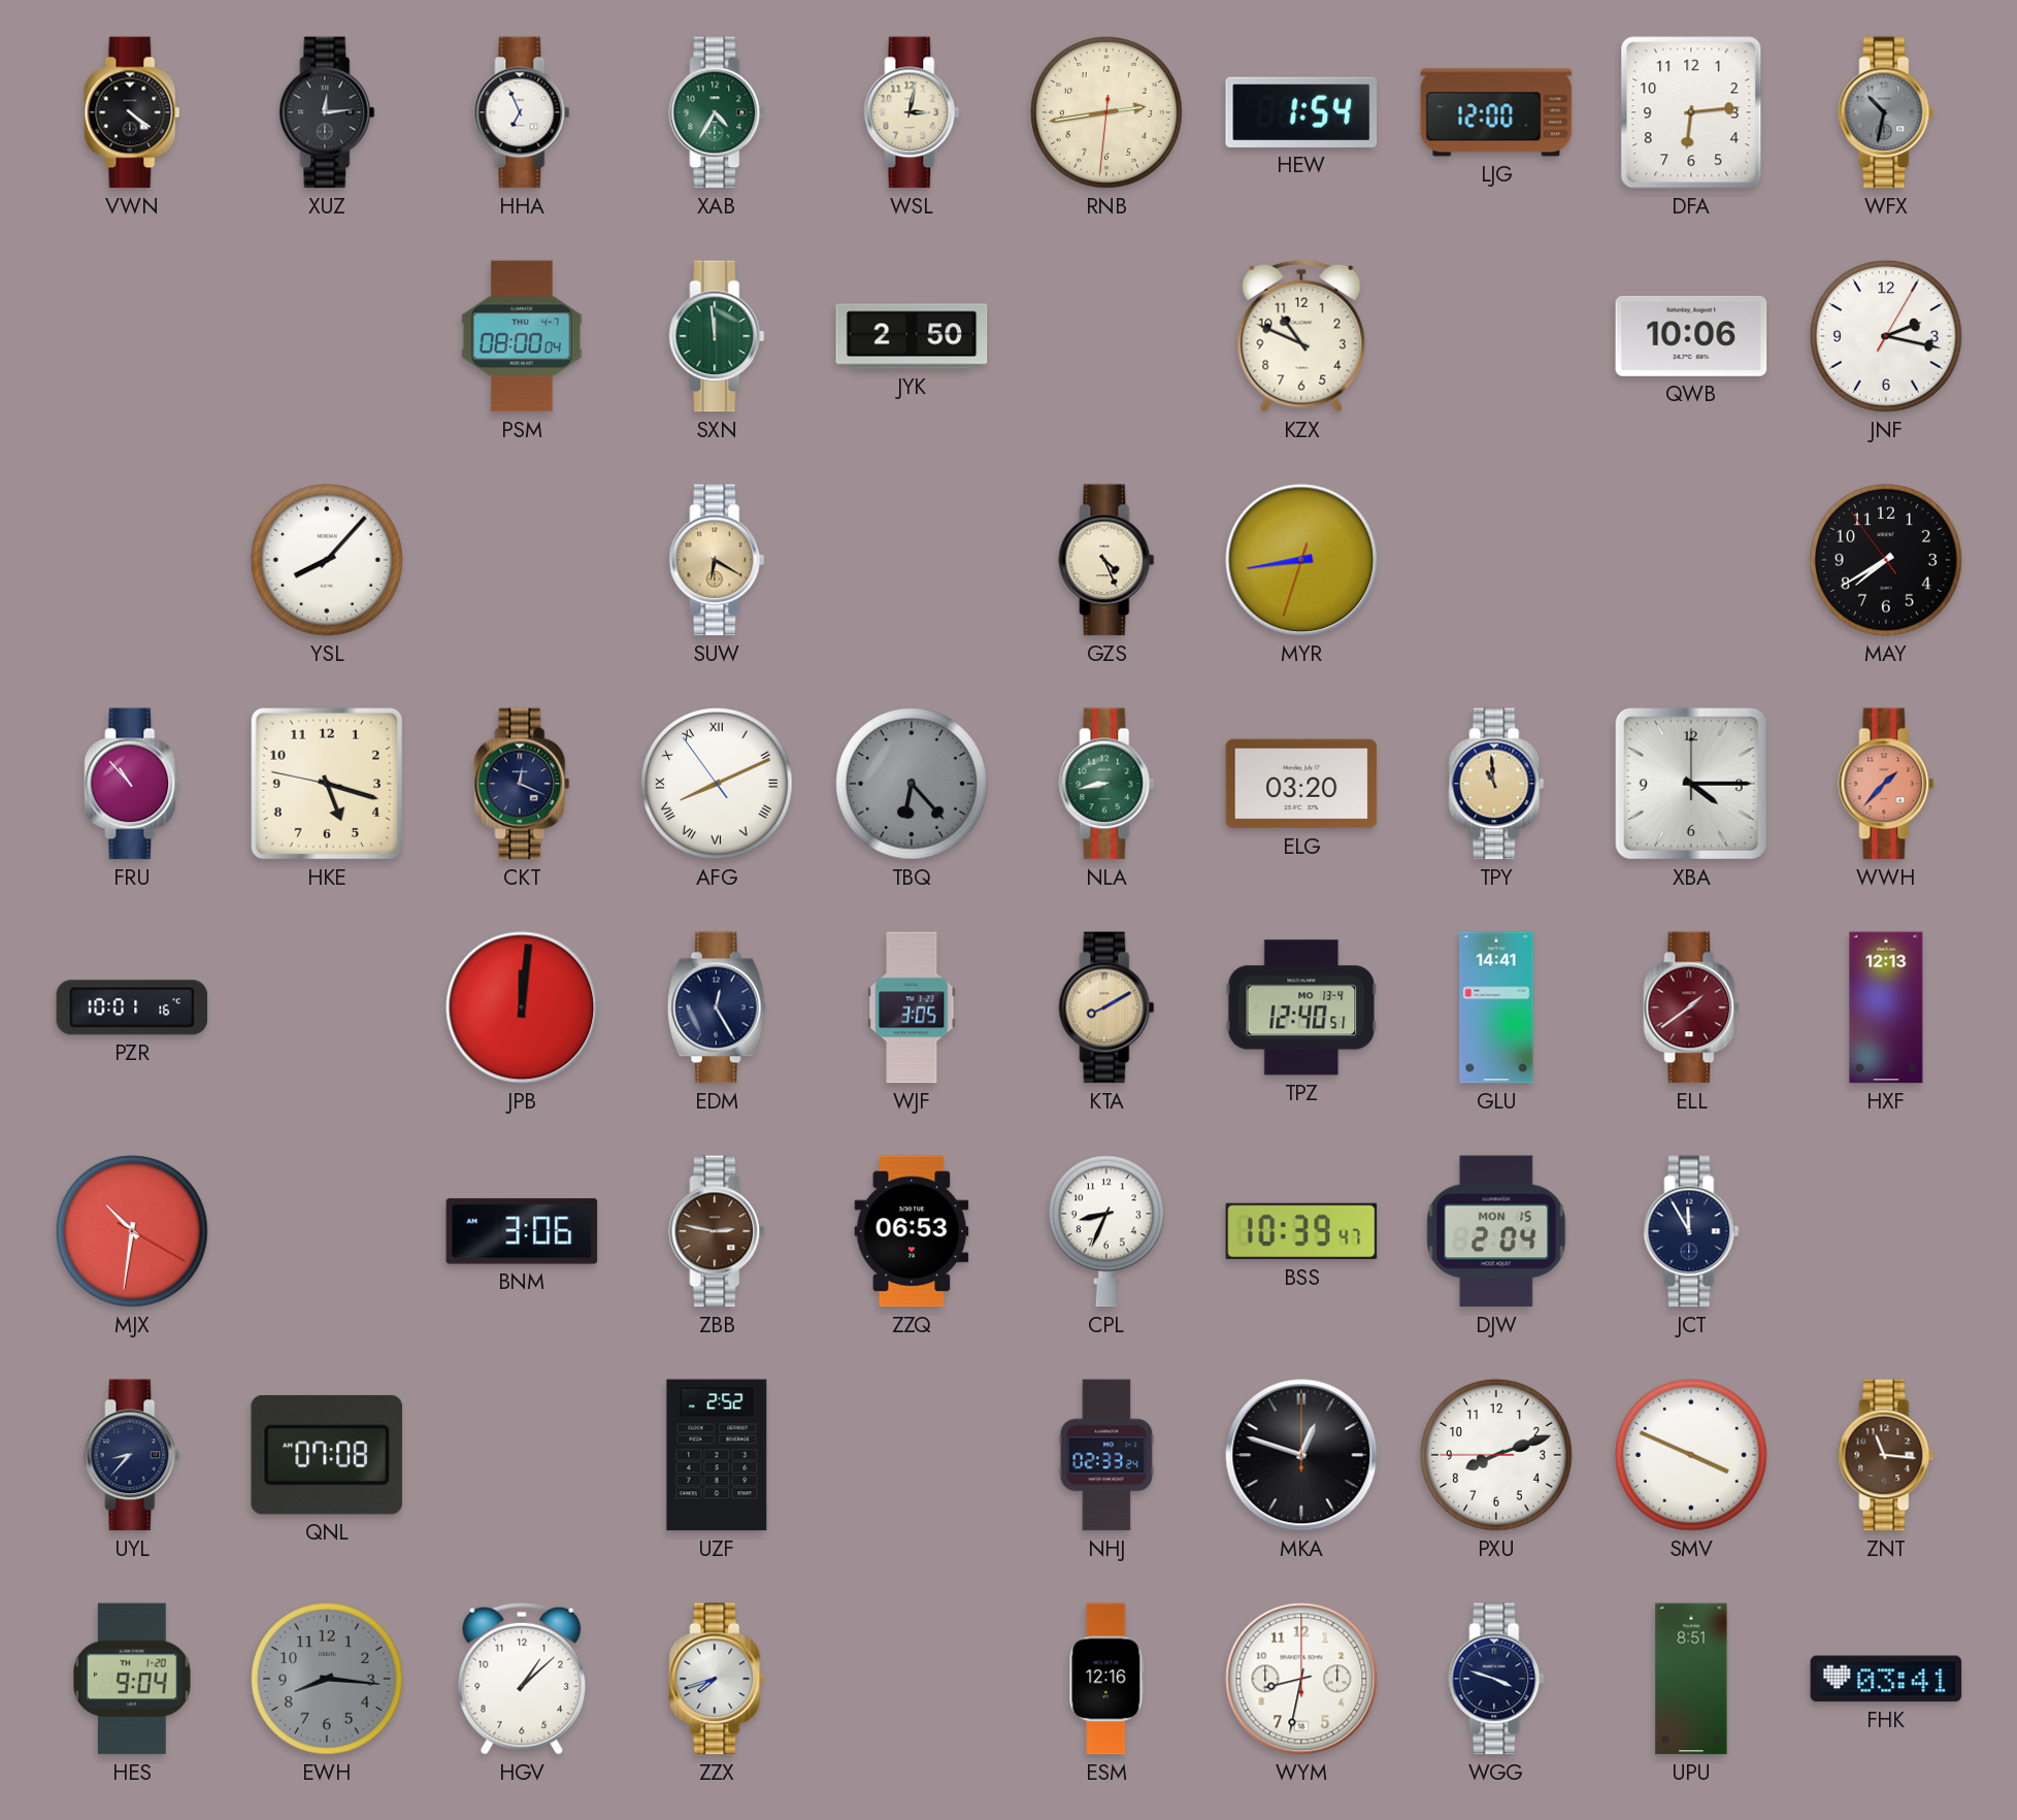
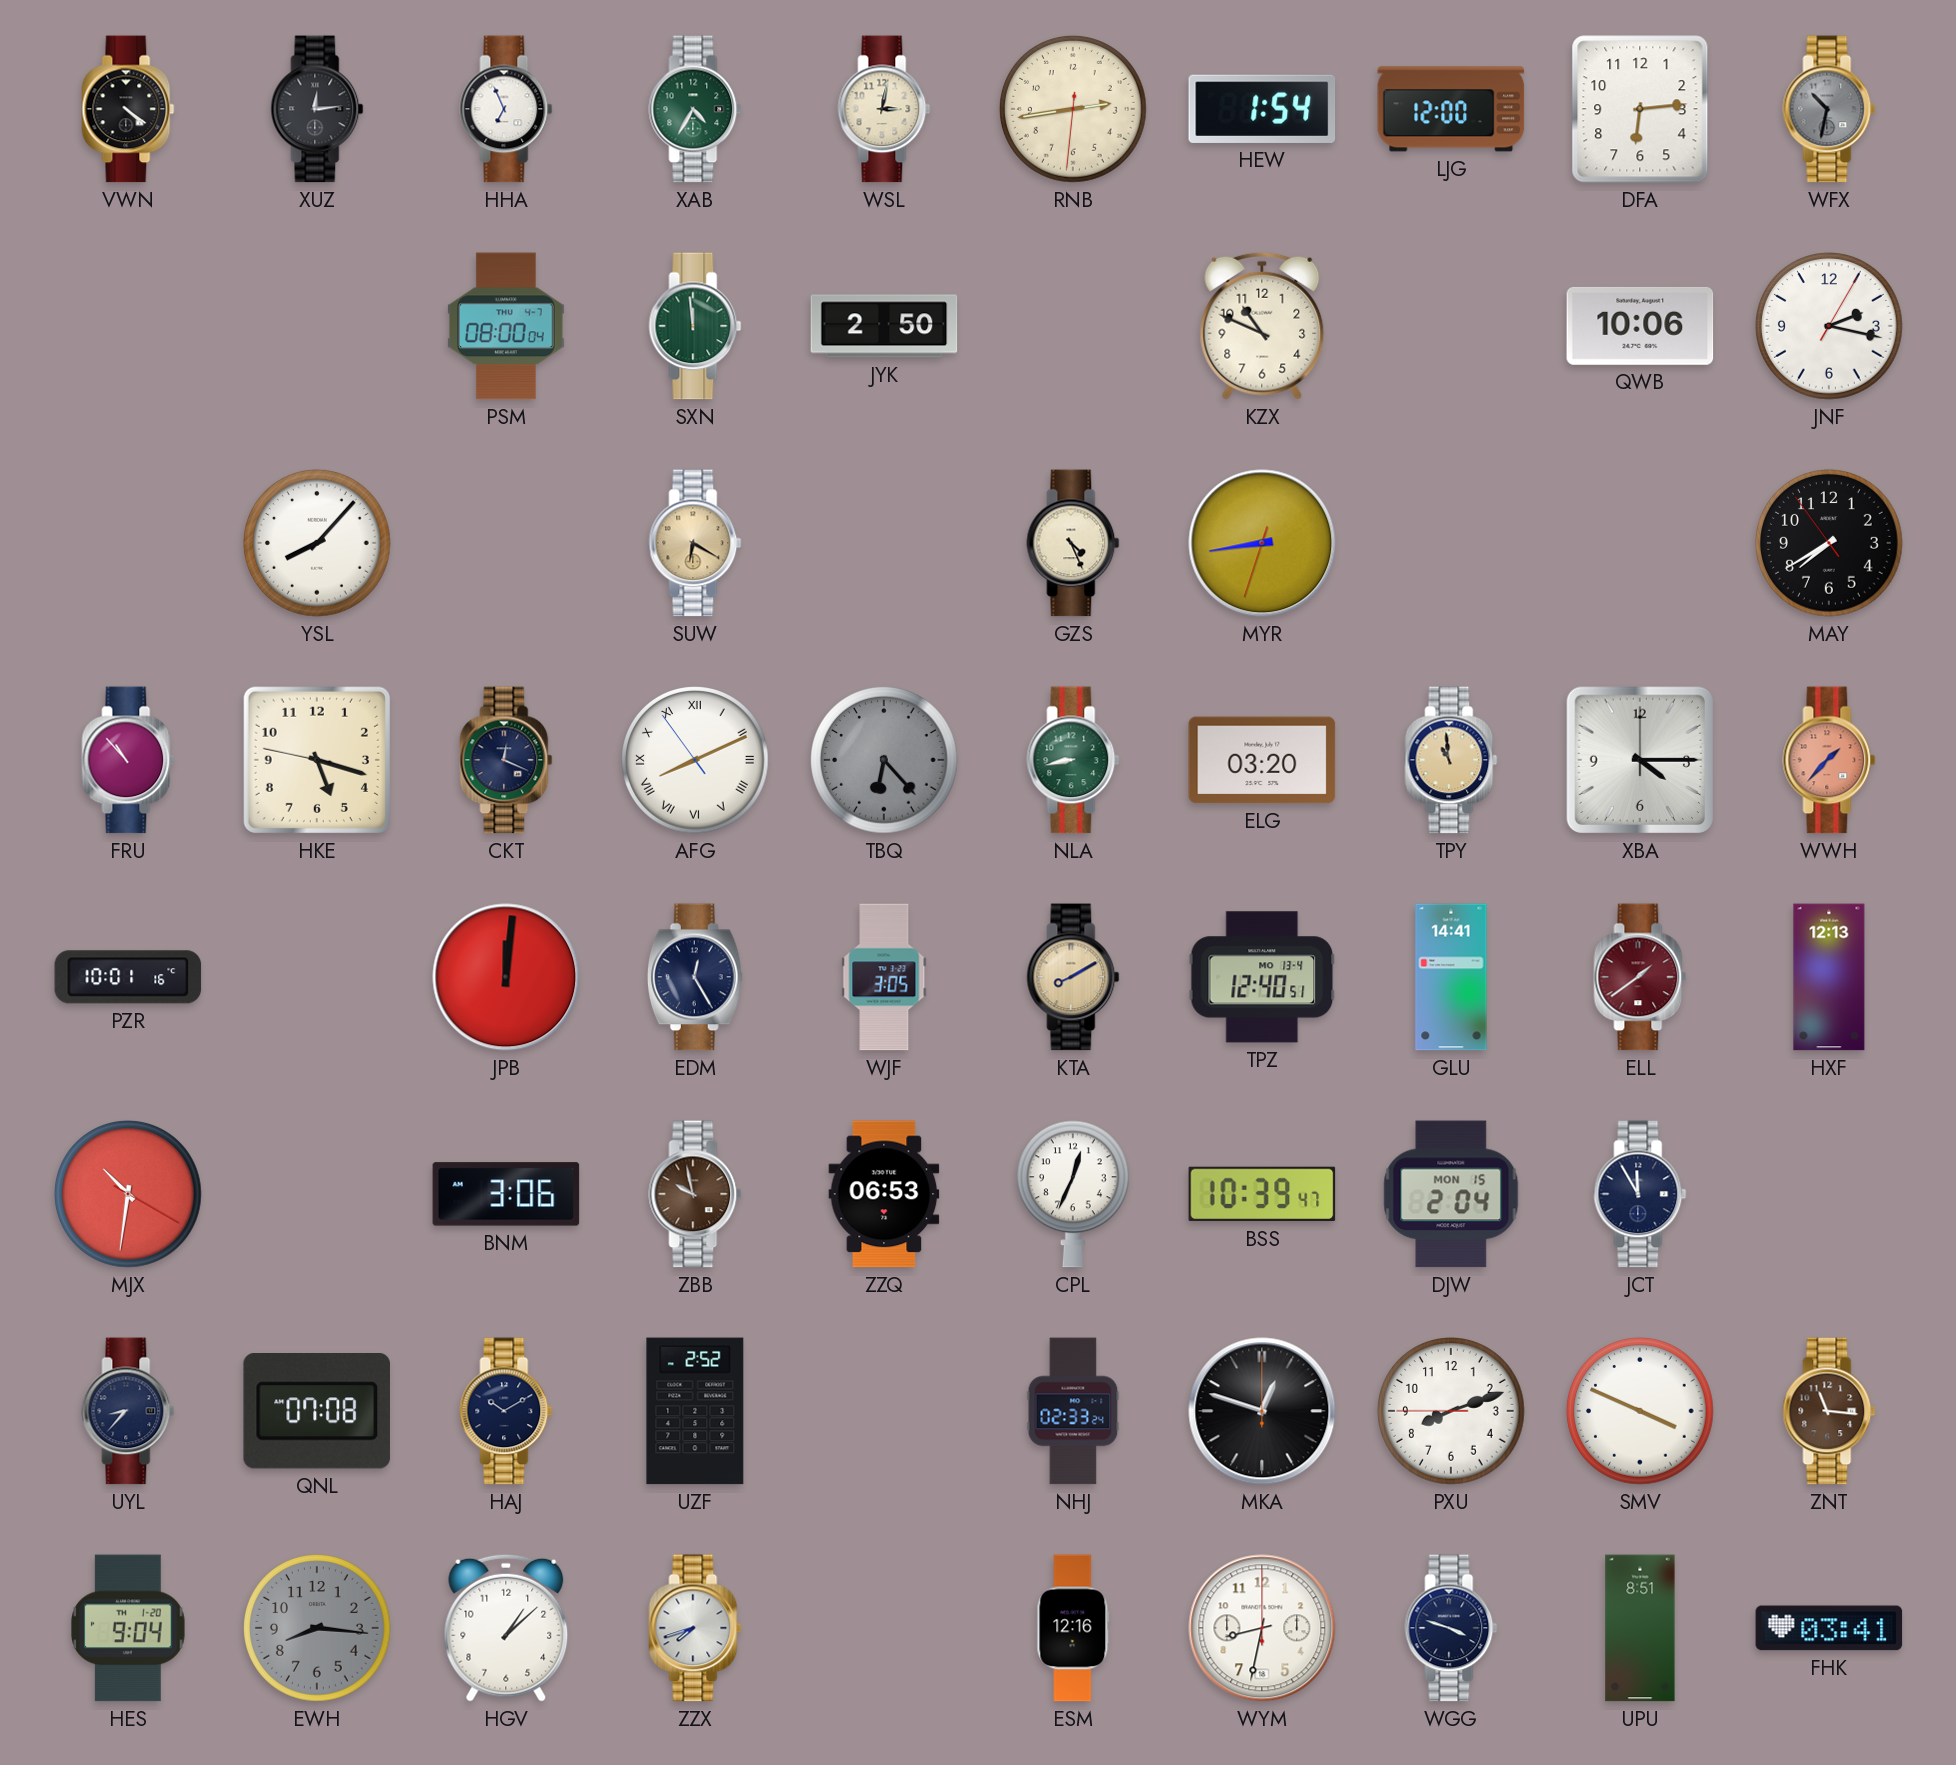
ZBB: 2:47 -> 9:58 (695, 1194)
CPL: 8:34 -> 12:34 (1073, 1194)
HAJ: none -> 10:10 (506, 1411)
